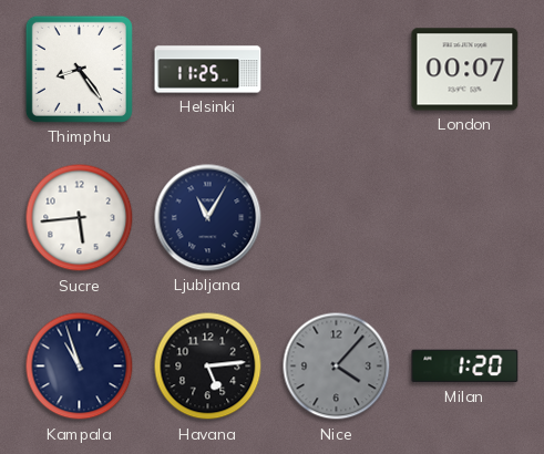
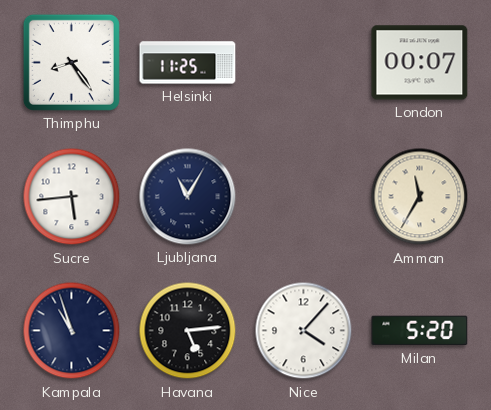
Amman: none -> 11:35 (420, 197)
Nice dial: grey -> white (304, 331)
Milan: 1:20 -> 5:20 (420, 331)
